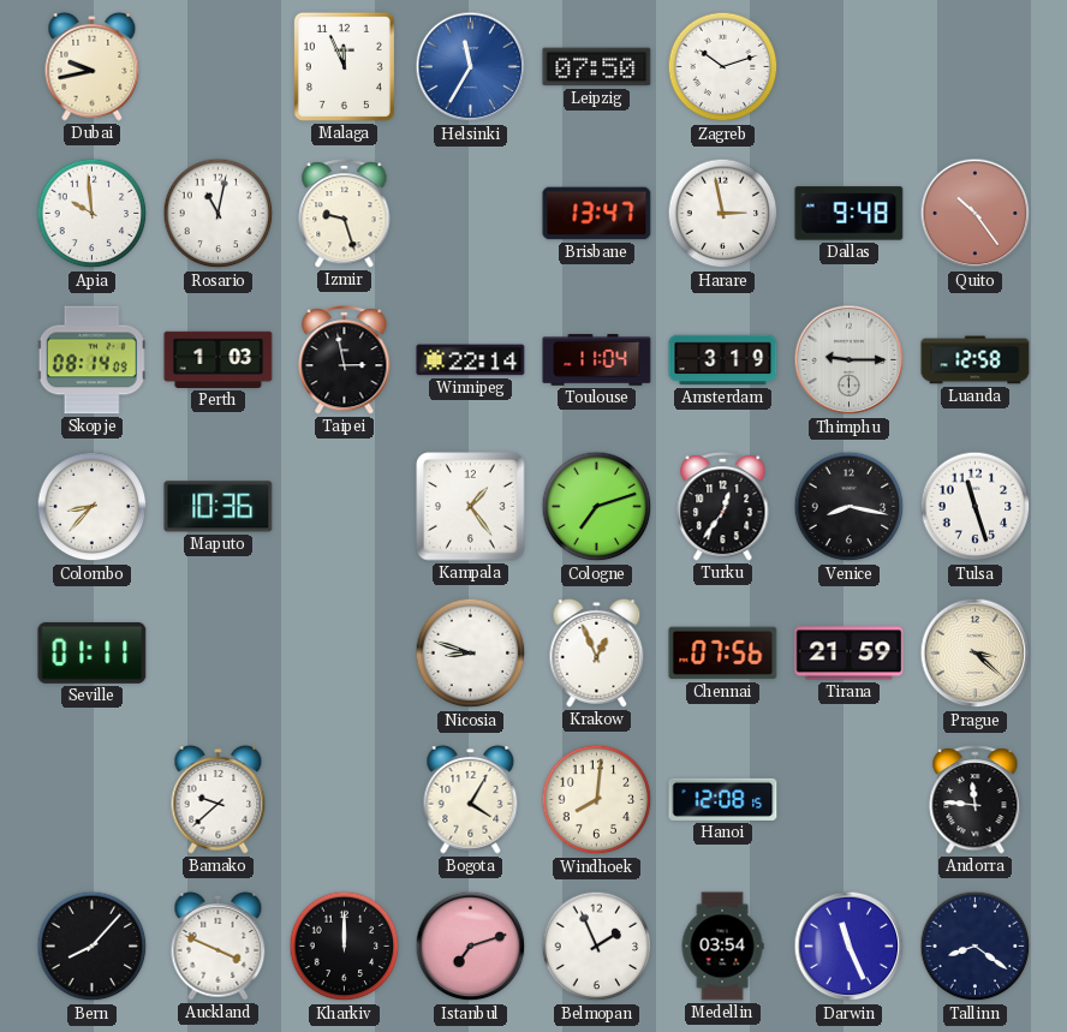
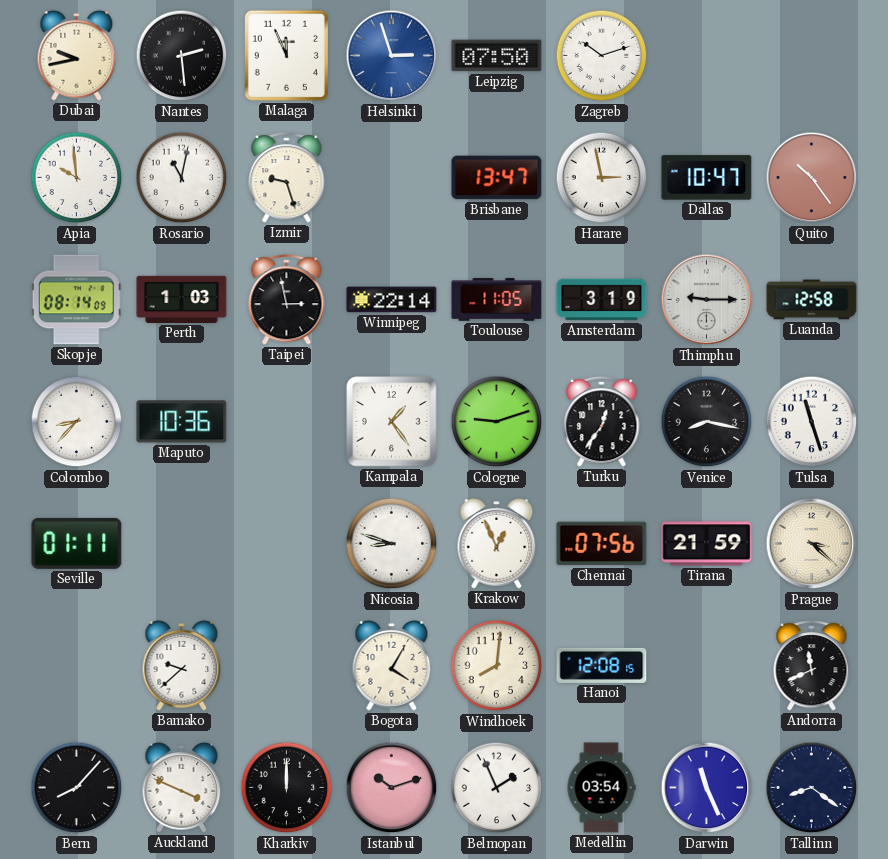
Nantes: none -> 2:29 (182, 56)
Helsinki: 11:35 -> 2:57 (392, 56)
Dallas: 9:48 -> 10:47 (707, 178)
Toulouse: 11:04 -> 11:05 (497, 300)
Cologne: 7:12 -> 9:12 (497, 422)
Andorra: 11:46 -> 11:41 (812, 666)
Istanbul: 7:12 -> 10:12 (392, 788)
